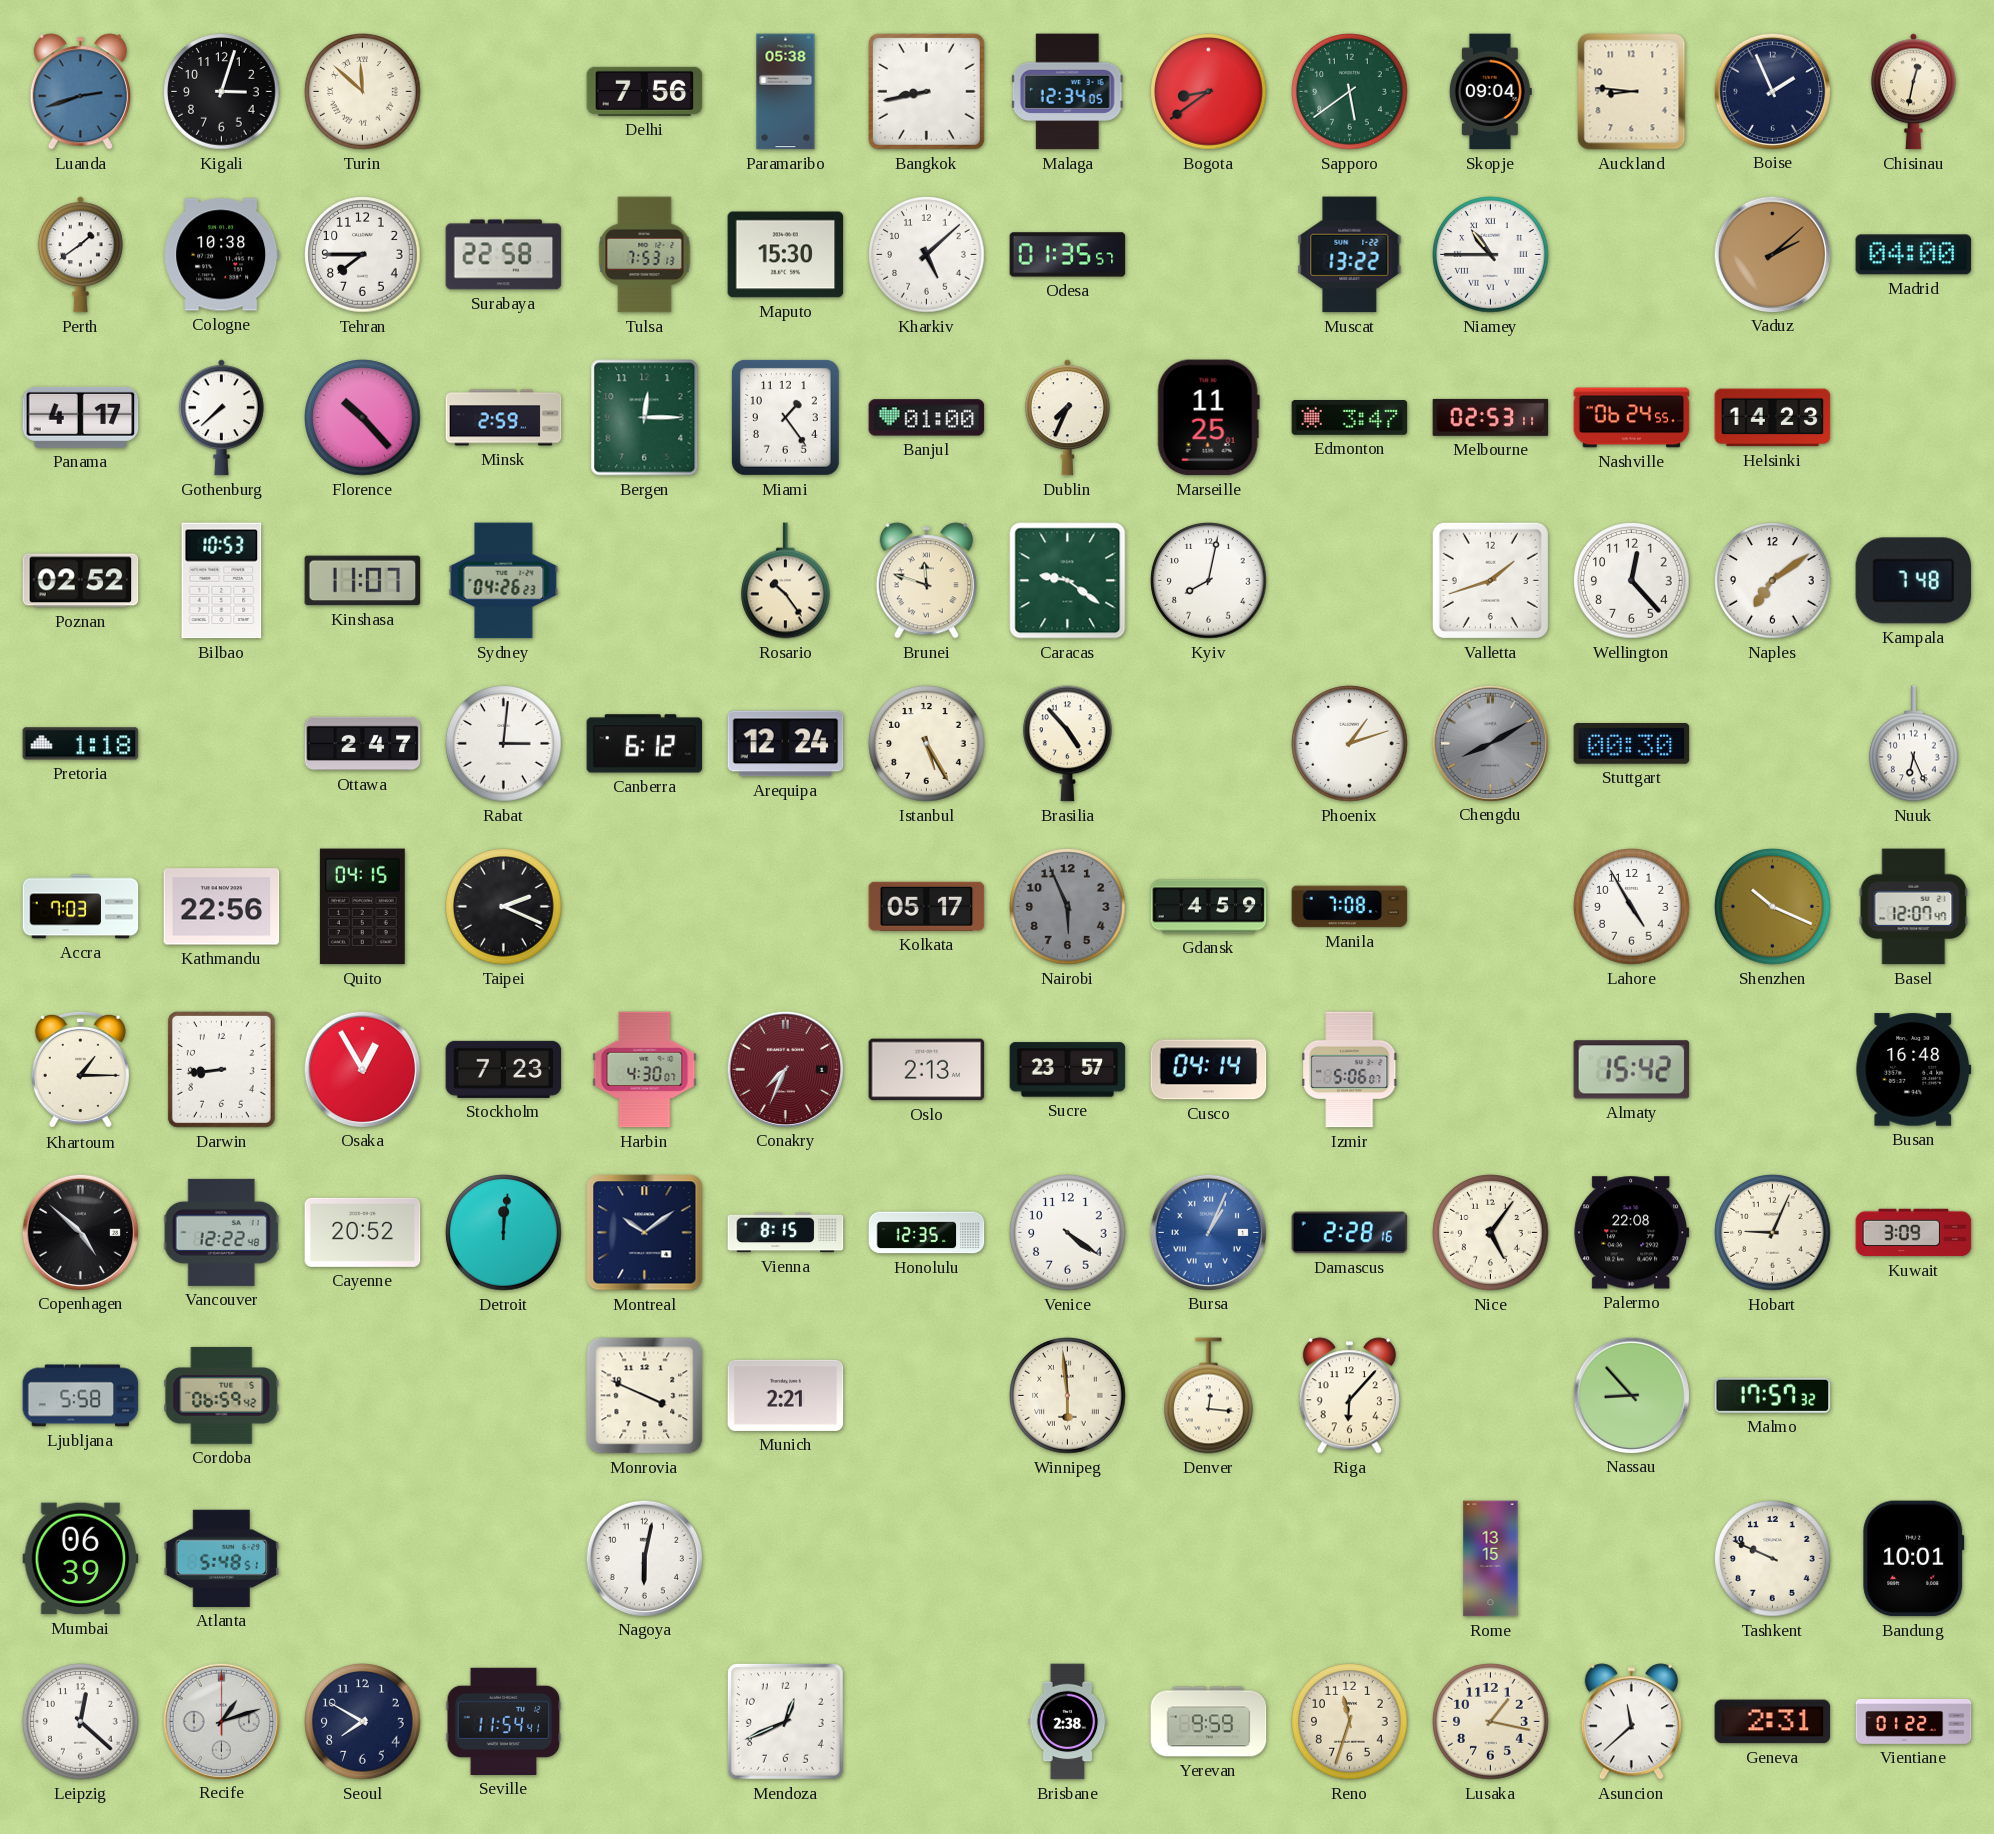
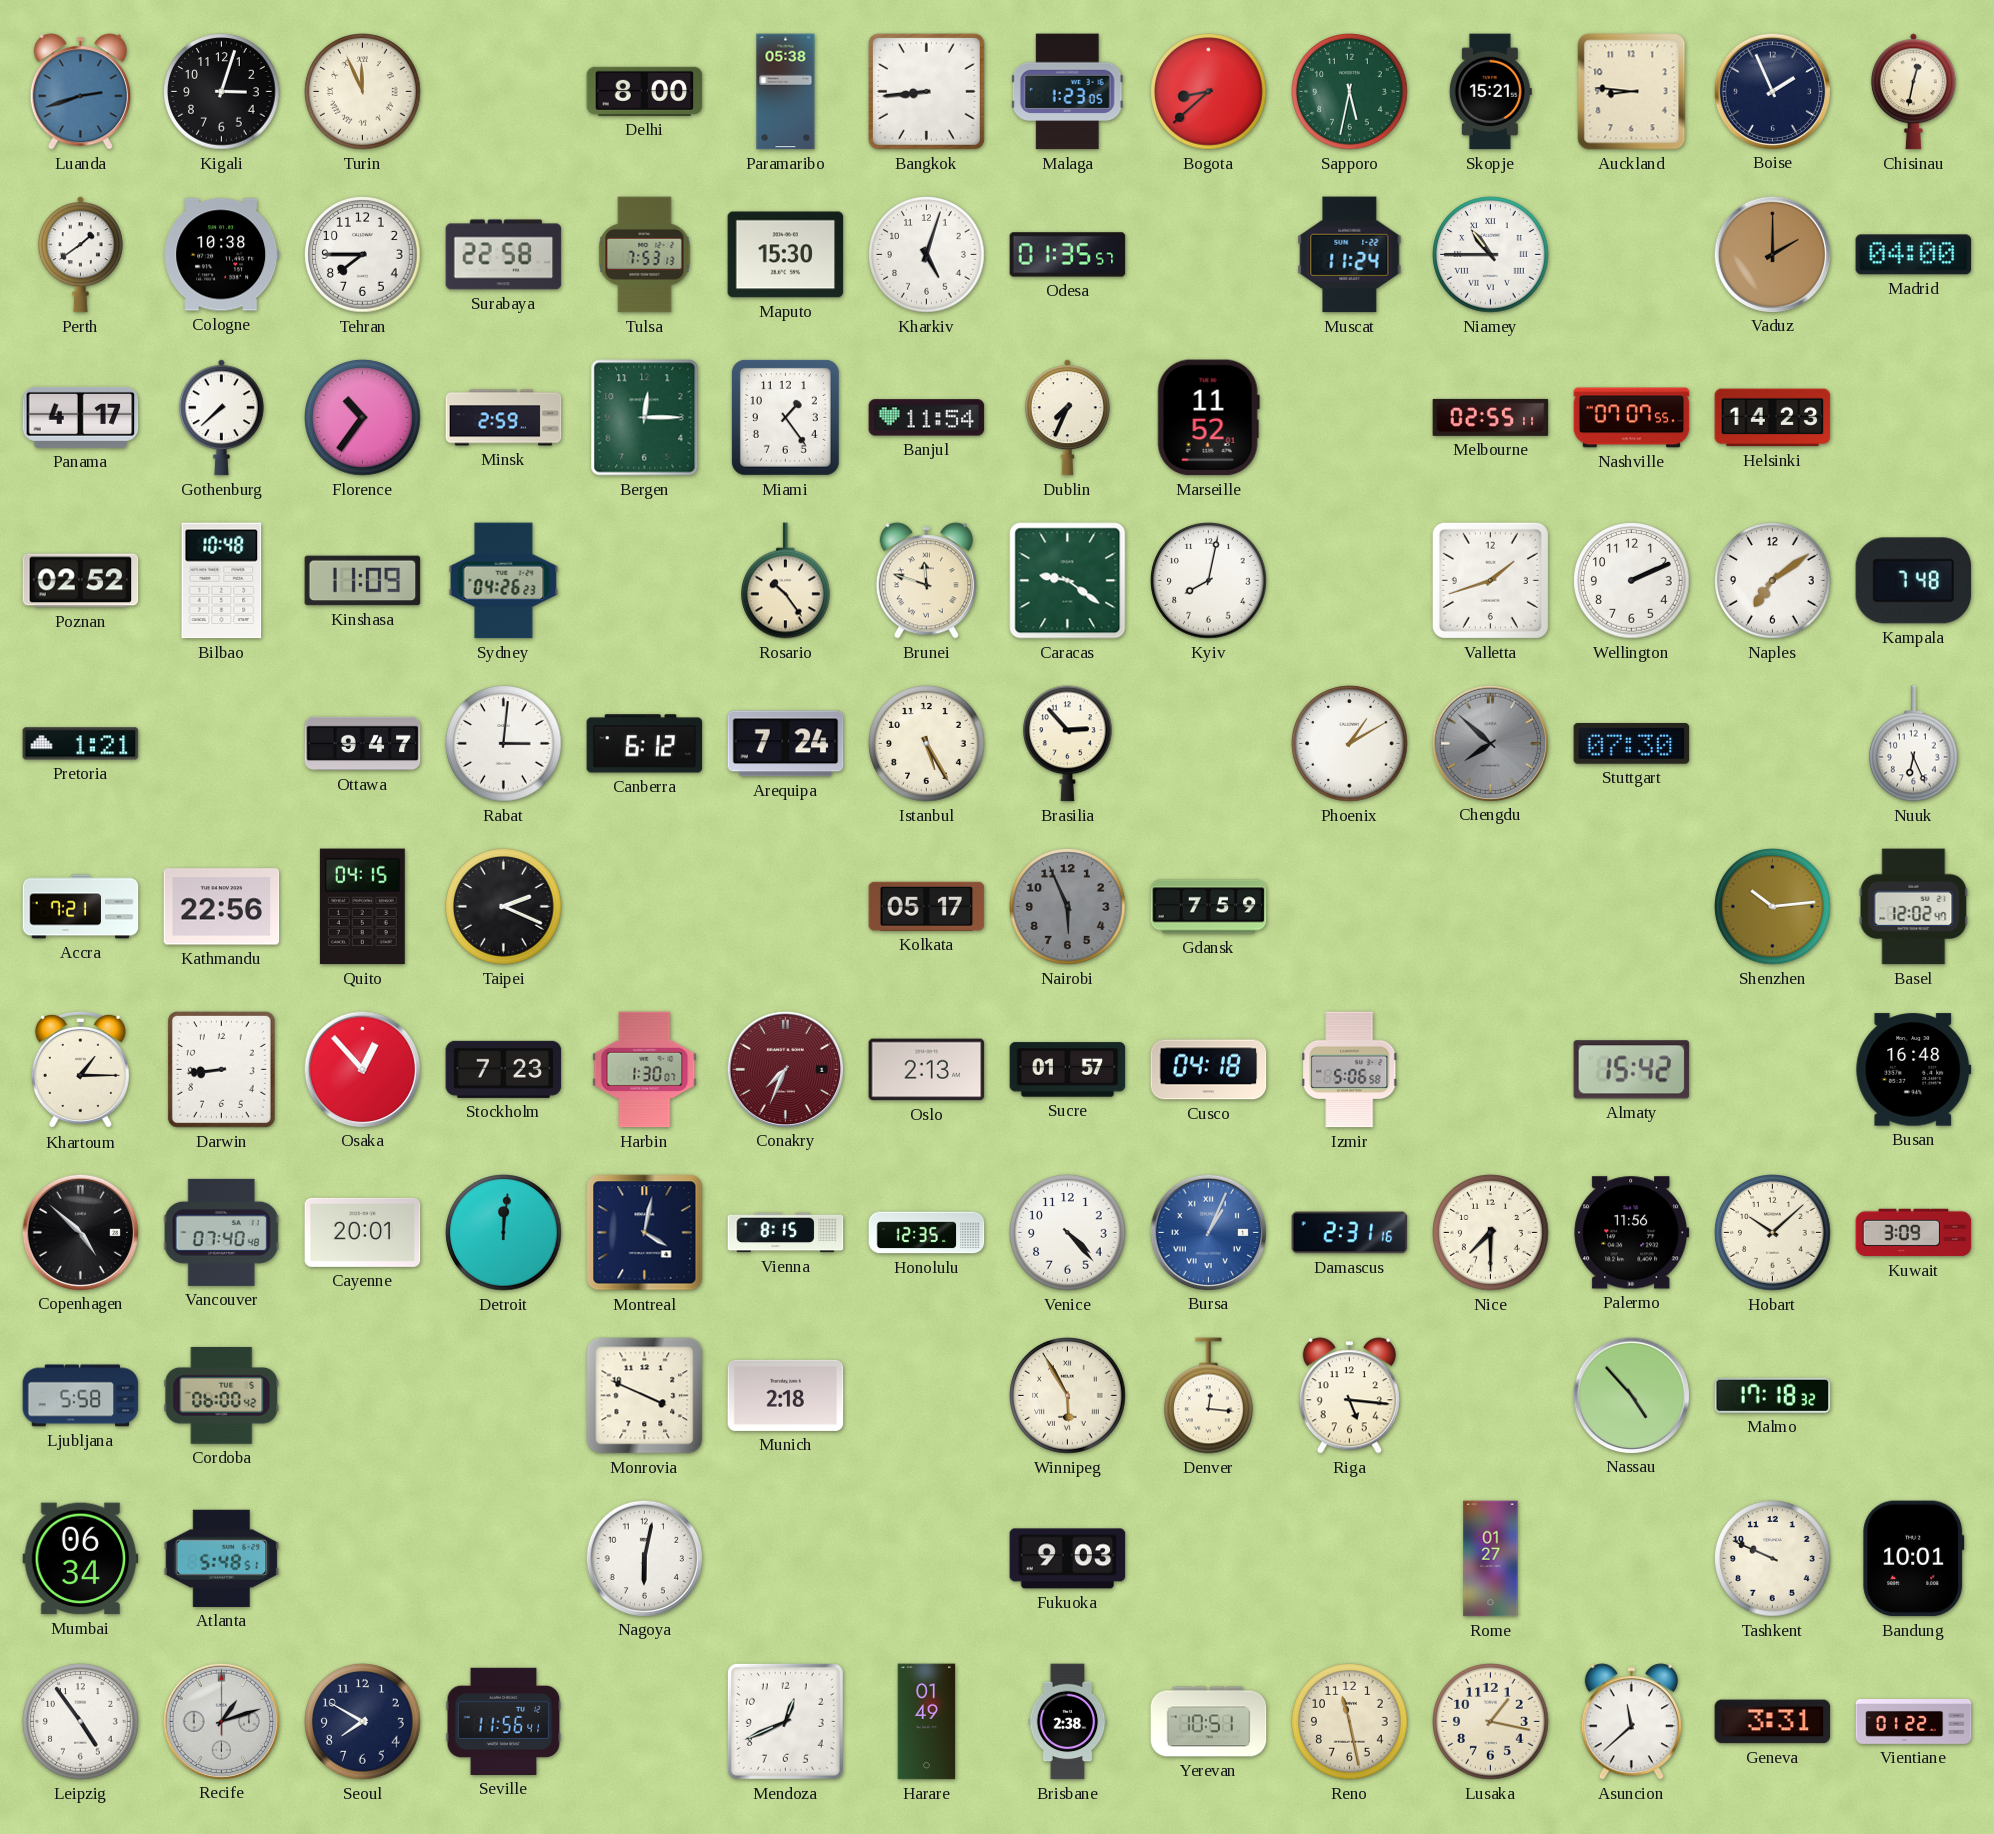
Turin: 11:52 -> 11:56 (363, 92)
Delhi: 7:56 -> 8:00 (645, 91)
Bangkok: 8:43 -> 8:44 (926, 91)
Malaga: 12:34 -> 1:23 (1067, 92)
Bogota: 8:39 -> 8:38 (1209, 92)
Sapporo: 5:39 -> 5:32 (1350, 92)
Skopje: 09:04 -> 15:21 (1490, 92)
Kharkiv: 5:08 -> 5:03 (927, 255)
Muscat: 13:22 -> 11:24 (1350, 255)
Vaduz: 2:08 -> 2:00 (1772, 254)
Florence: 10:23 -> 10:36 (363, 418)
Banjul: 01:00 -> 11:54 (927, 418)
Marseille: 11:25 -> 11:52 (1208, 418)
Edmonton: 3:47 -> none (1350, 418)
Melbourne: 02:53 -> 02:55 (1491, 417)
Nashville: 06:24 -> 07:07 (1632, 418)
Bilbao: 10:53 -> 10:48 (222, 581)
Kinshasa: 11:07 -> 11:09 (363, 581)
Wellington: 12:23 -> 2:11 (1632, 581)
Pretoria: 1:18 -> 1:21 (81, 744)
Ottawa: 2:47 -> 9:47 (363, 744)
Arequipa: 12:24 -> 7:24 (786, 744)
Brasilia: 4:53 -> 2:53 (1068, 744)
Phoenix: 1:12 -> 1:10 (1350, 744)
Chengdu: 8:10 -> 7:52 (1490, 743)
Stuttgart: 00:30 -> 07:30 (1632, 744)
Accra: 7:03 -> 7:21 (81, 907)
Gdansk: 4:59 -> 7:59 (1209, 907)
Manila: 7:08 -> none (1350, 907)
Lahore: 4:55 -> none (1632, 907)
Shenzhen: 10:19 -> 10:14 (1773, 907)
Basel: 12:07 -> 12:02 (1914, 907)
Osaka: 12:55 -> 12:53 (362, 1069)
Harbin: 4:30 -> 1:30 (645, 1070)
Sucre: 23:57 -> 01:57 (1068, 1070)
Cusco: 04:14 -> 04:18 (1209, 1070)
Izmir: 5:06:07 -> 5:06:58 (1350, 1070)
Vancouver: 12:22 -> 07:40 (221, 1232)
Cayenne: 20:52 -> 20:01 (363, 1232)
Montreal: 10:09 -> 4:02 (645, 1233)
Venice: 4:21 -> 4:23 (1068, 1233)
Damascus: 2:28 -> 2:31 (1350, 1233)
Nice: 5:06 -> 7:30 (1491, 1233)
Palermo: 22:08 -> 11:56 (1632, 1233)
Hobart: 9:04 -> 10:08 (1773, 1233)
Cordoba: 06:59 -> 06:00 (222, 1396)
Munich: 2:21 -> 2:18 (786, 1395)
Winnipeg: 5:59 -> 5:55 (1068, 1396)
Riga: 6:07 -> 5:16 (1349, 1396)
Nassau: 8:53 -> 4:53 (1631, 1395)
Malmo: 17:57 -> 17:18 (1773, 1395)
Mumbai: 06:39 -> 06:34 (81, 1559)
Fukuoka: none -> 9:03 (1068, 1559)
Rome: 13:15 -> 01:27 (1491, 1559)
Leipzig: 12:22 -> 4:54 (81, 1722)
Seville: 11:54 -> 11:56 (504, 1721)
Harare: none -> 01:49 (927, 1722)
Yerevan: 9:59 -> 10:51 (1209, 1722)
Reno: 11:33 -> 11:28 (1350, 1722)
Geneva: 2:31 -> 3:31 (1773, 1722)
